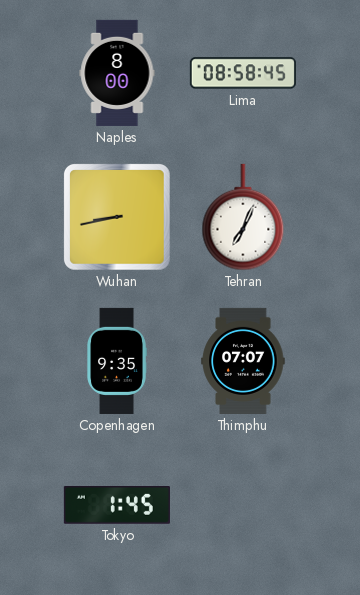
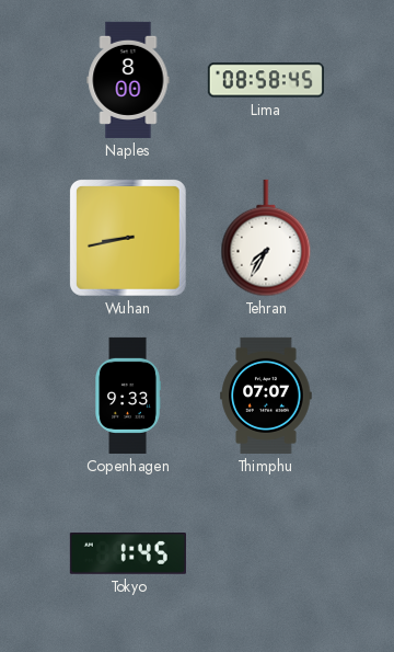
Tehran: 7:04 -> 7:35 (266, 238)
Copenhagen: 9:35 -> 9:33 (128, 396)
